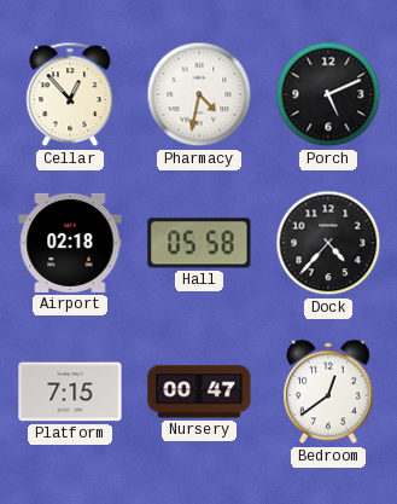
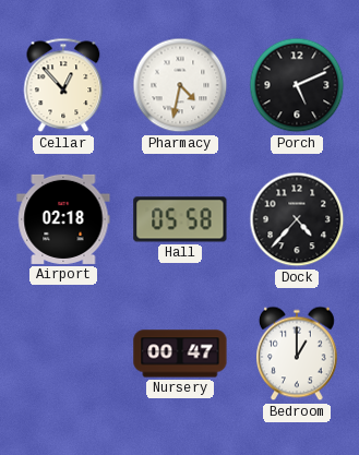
Platform: 7:15 -> none (70, 392)
Bedroom: 12:39 -> 1:00 (298, 354)
